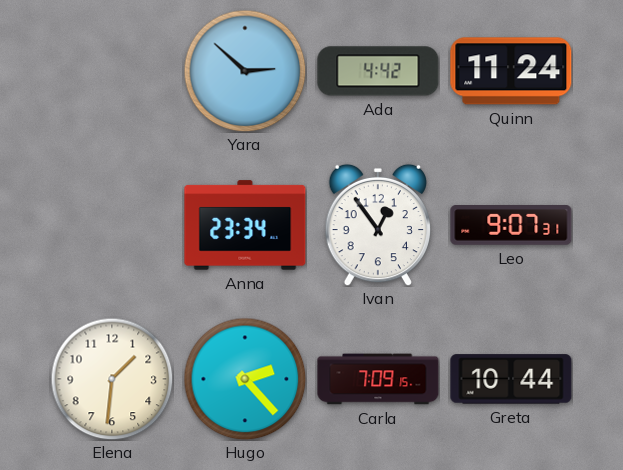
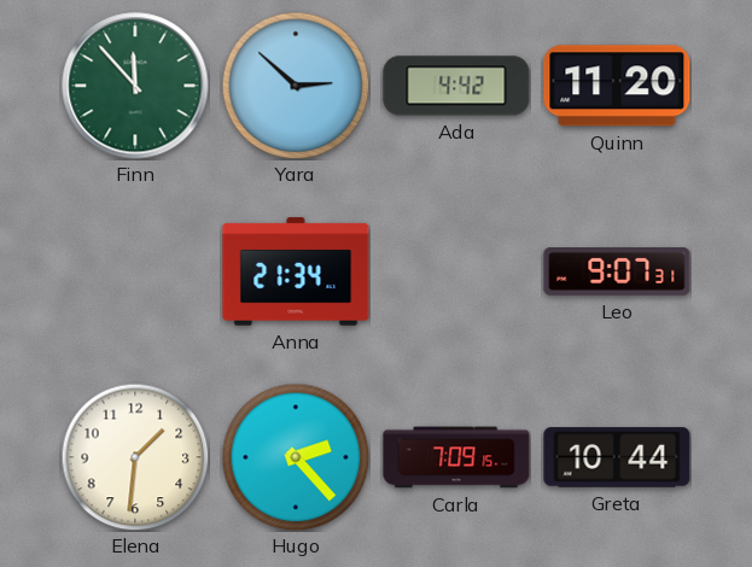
Finn: none -> 11:53 (135, 86)
Quinn: 11:24 -> 11:20 (617, 86)
Anna: 23:34 -> 21:34 (296, 271)
Ivan: 12:54 -> none (377, 225)
